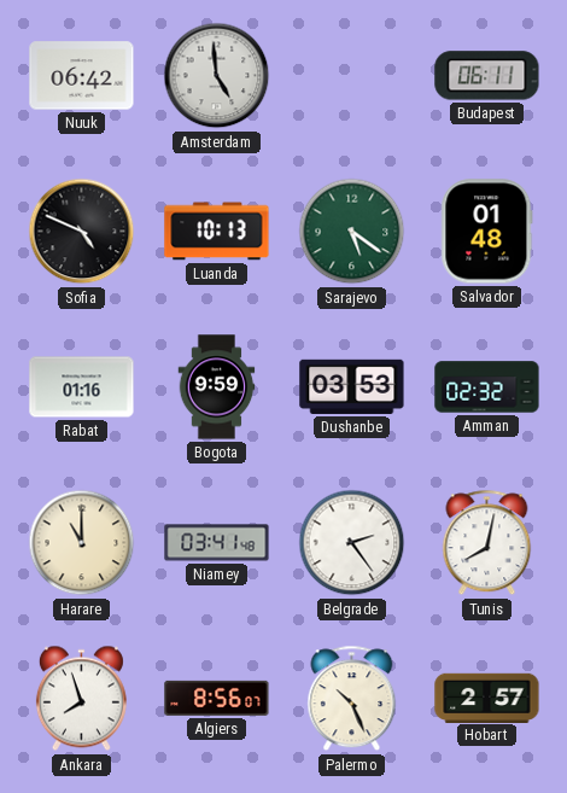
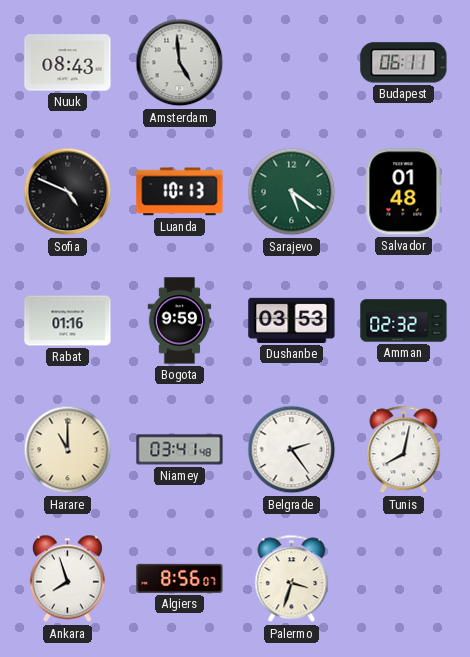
Nuuk: 06:42 -> 08:43 (68, 63)
Palermo: 10:26 -> 3:33 (292, 579)
Hobart: 2:57 -> none (487, 698)
